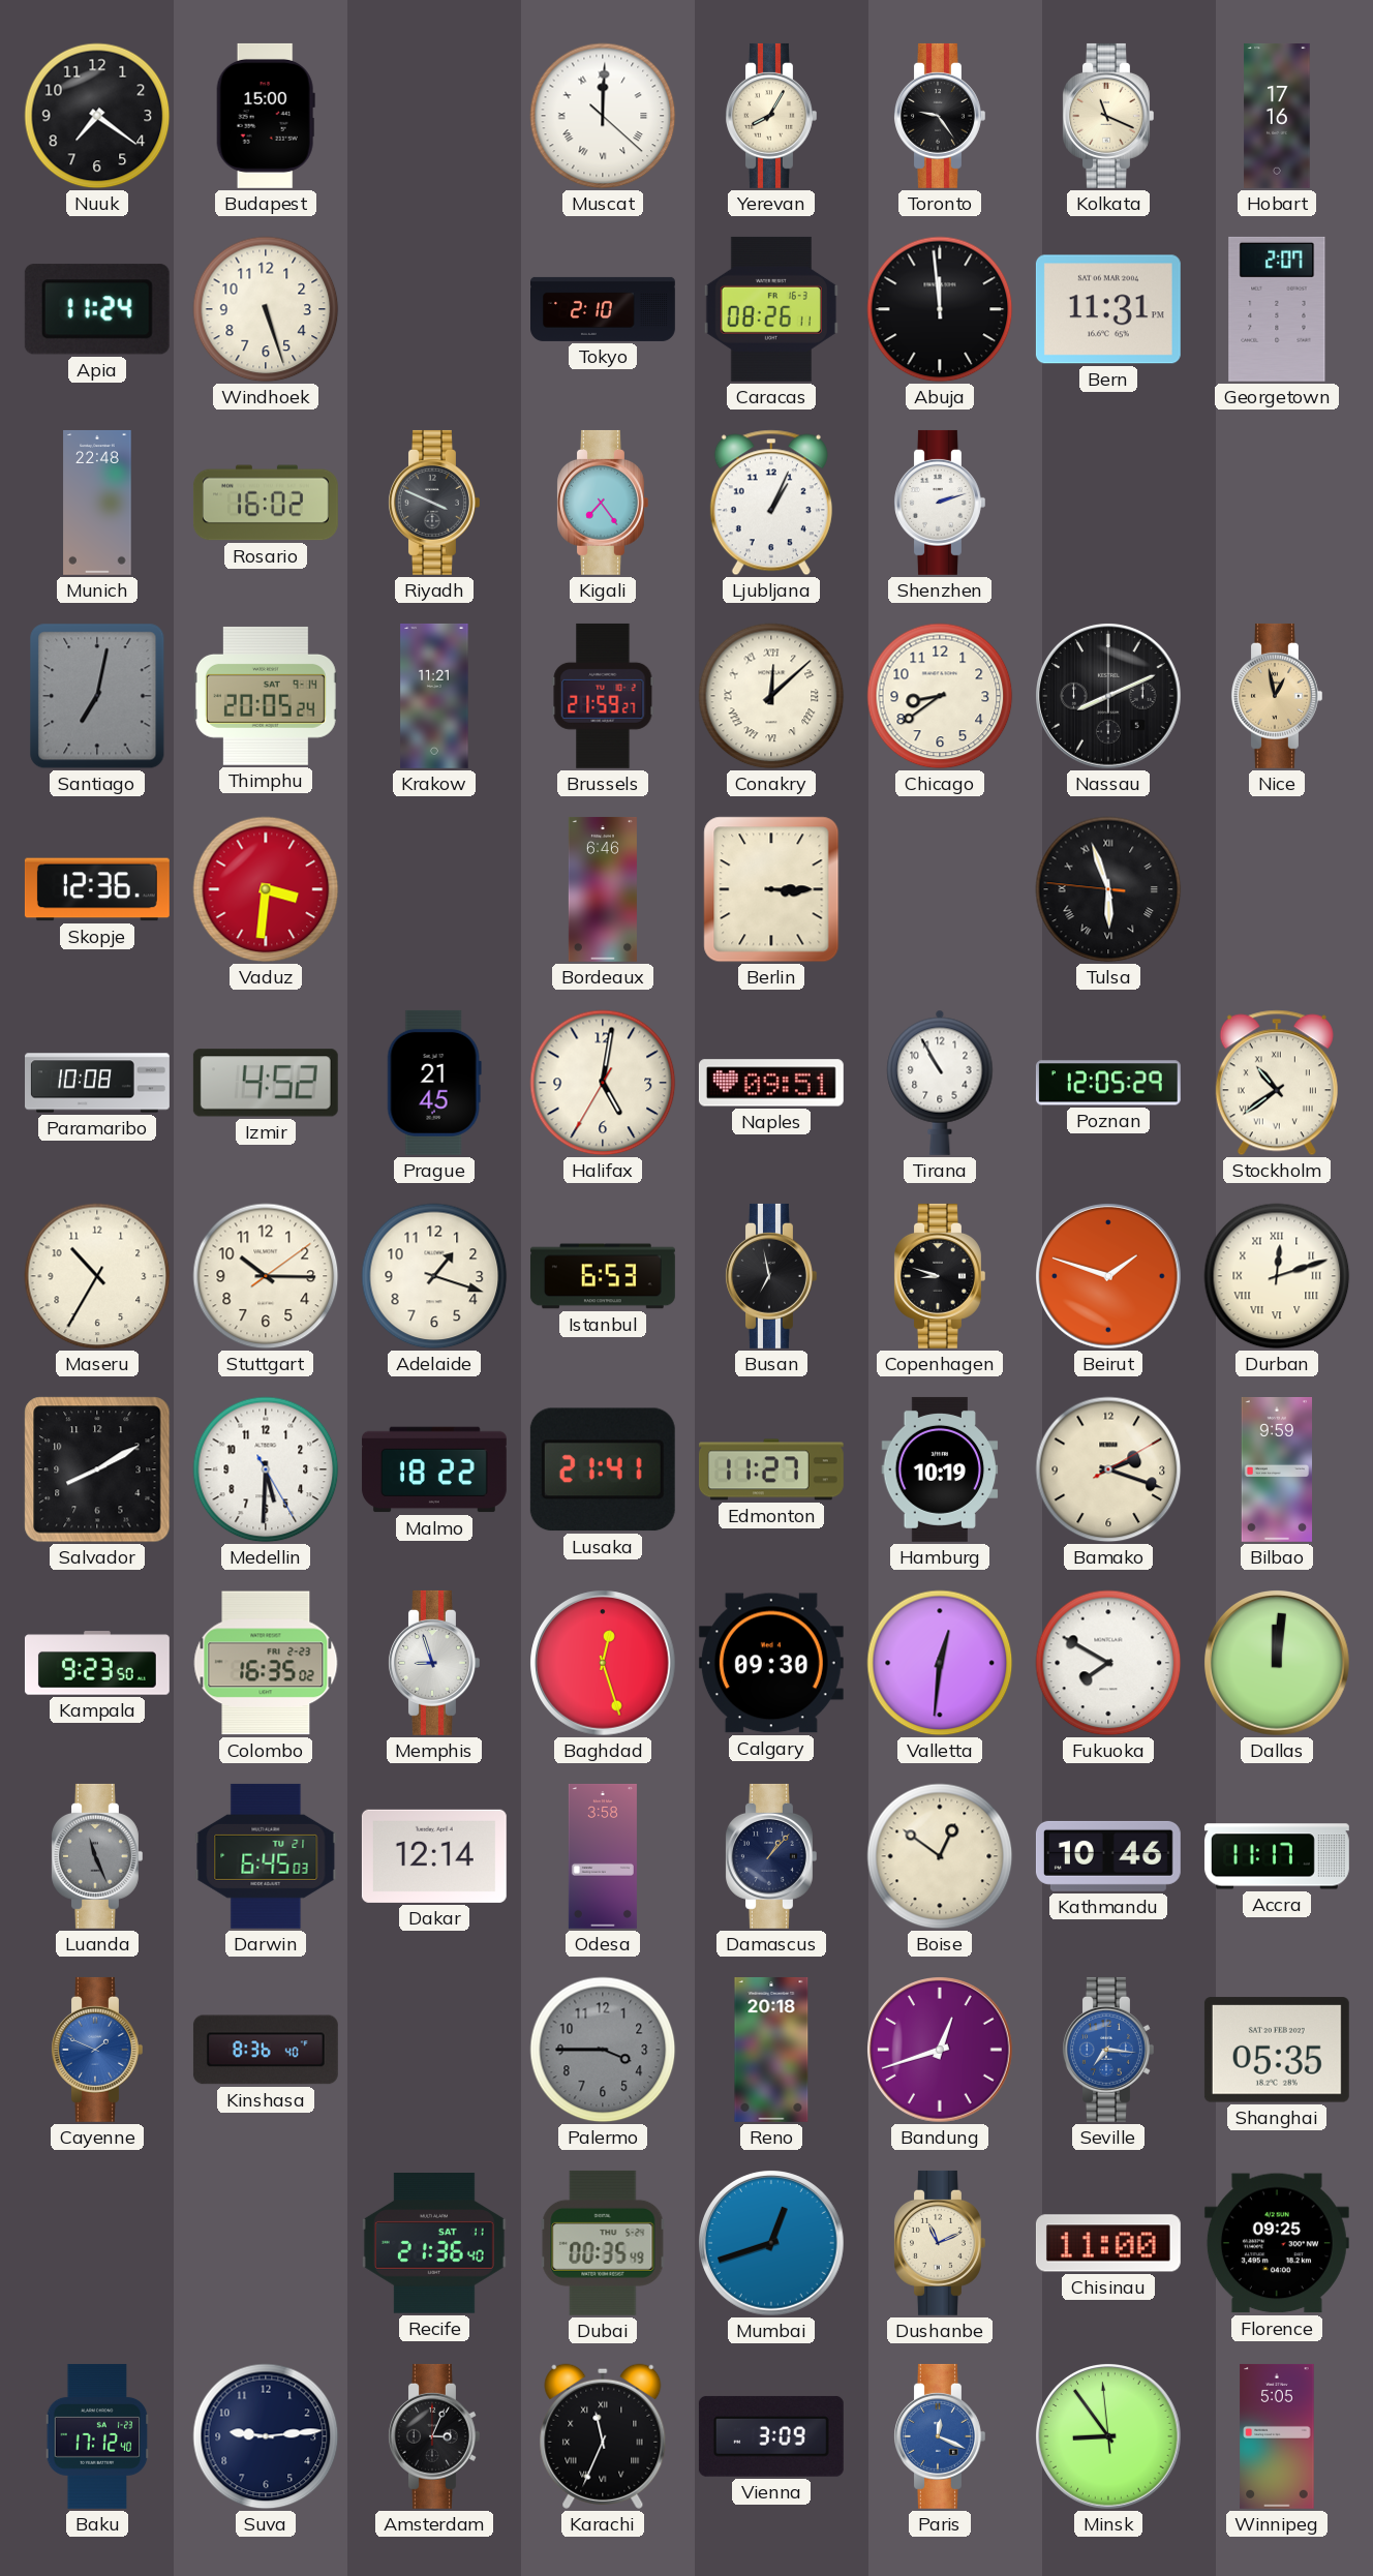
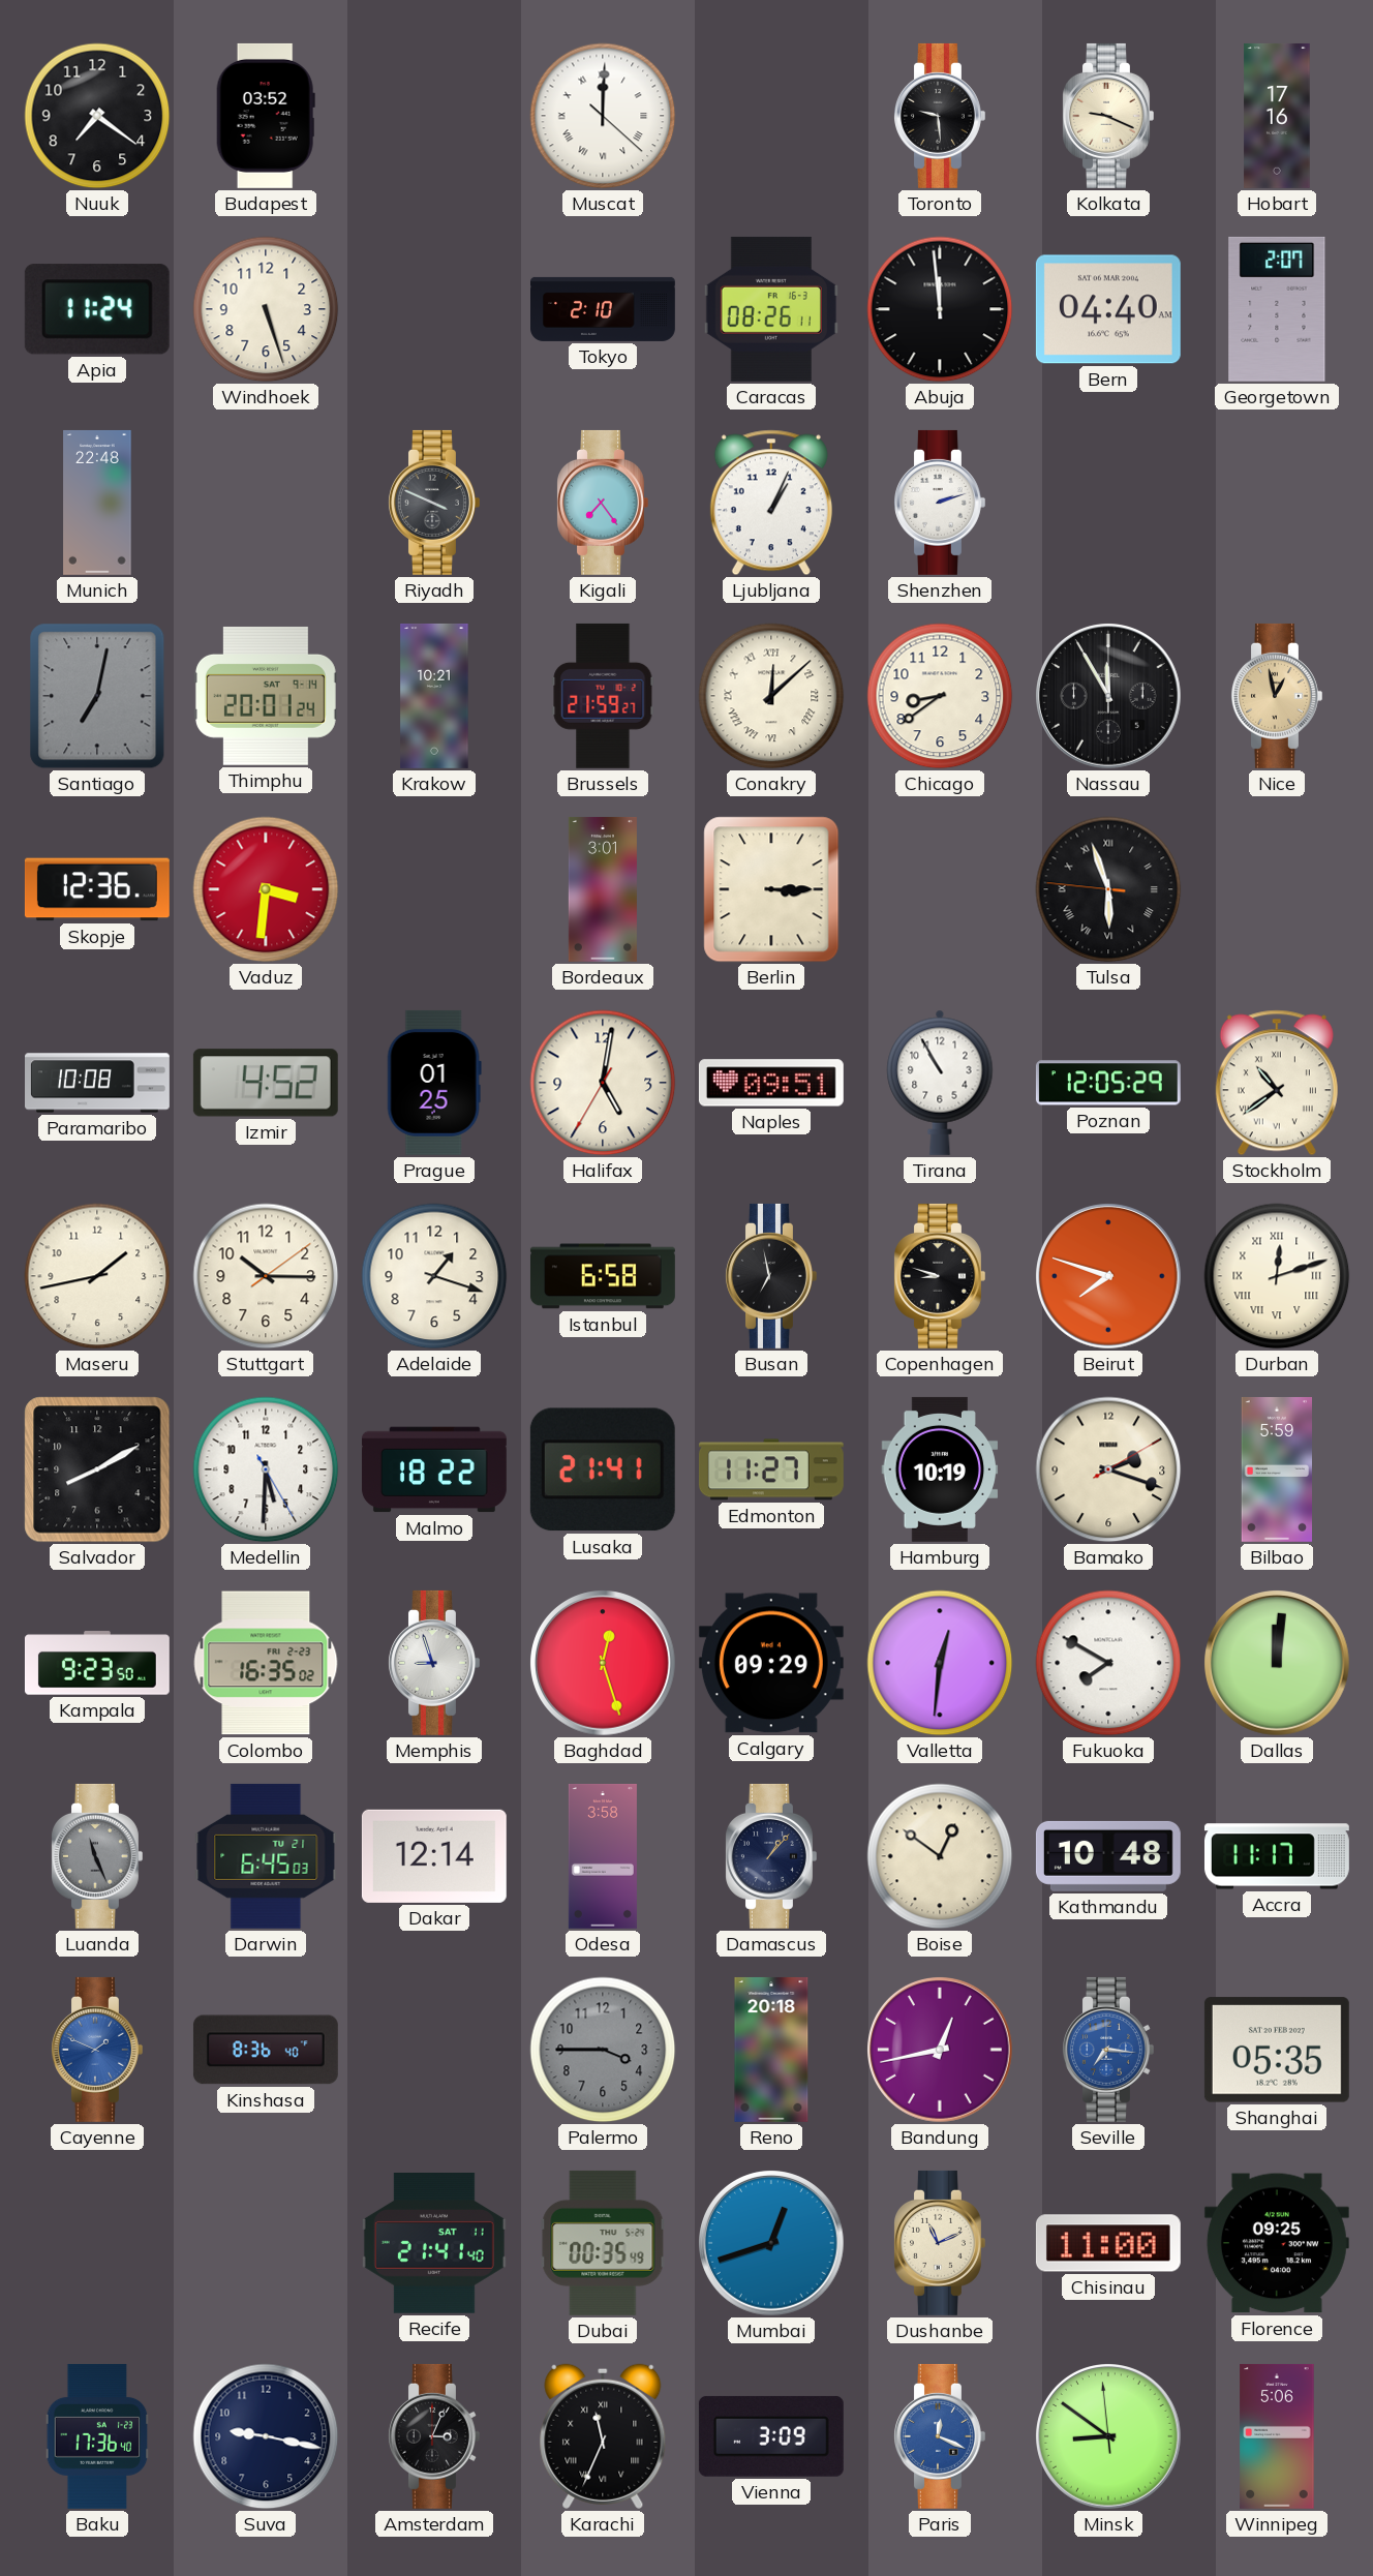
Budapest: 15:00 -> 03:52 (266, 116)
Yerevan: 8:05 -> none (771, 116)
Toronto: 9:24 -> 9:29 (940, 116)
Kolkata: 11:19 -> 9:19 (1108, 116)
Bern: 11:31 -> 04:40 (1108, 309)
Rosario: 16:02 -> none (266, 503)
Thimphu: 20:05 -> 20:01 (266, 696)
Krakow: 11:21 -> 10:21 (434, 696)
Nassau: 8:11 -> 11:55 (1109, 697)
Bordeaux: 6:46 -> 3:01 (603, 889)
Prague: 21:45 -> 01:25 (434, 1083)
Maseru: 10:35 -> 1:43 (97, 1276)
Istanbul: 6:53 -> 6:58 (603, 1276)
Beirut: 1:48 -> 7:48 (1109, 1277)
Bilbao: 9:59 -> 5:59 (1276, 1469)
Calgary: 09:30 -> 09:29 (771, 1663)
Kathmandu: 10:46 -> 10:48 (1108, 1856)
Bandung: 12:42 -> 12:43 (941, 2051)
Recife: 21:36 -> 21:41 (434, 2244)
Baku: 17:12 -> 17:36 (97, 2436)
Suva: 9:14 -> 9:17 (266, 2436)
Minsk: 8:53 -> 8:50 (1109, 2437)
Winnipeg: 5:05 -> 5:06 (1277, 2436)
